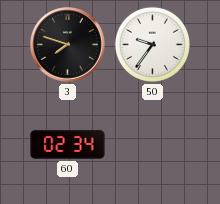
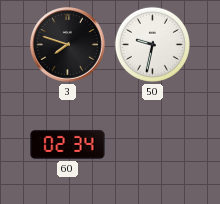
50: 9:36 -> 9:32 (152, 44)
